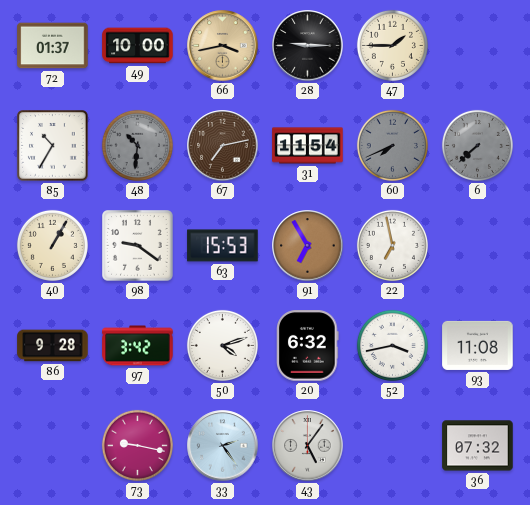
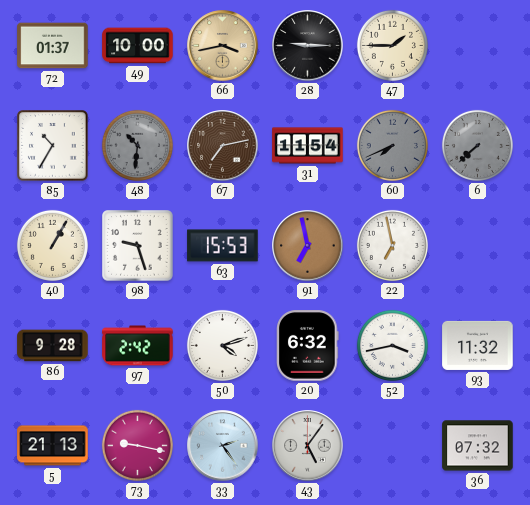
98: 9:21 -> 9:27 (138, 246)
91: 6:55 -> 6:58 (308, 246)
97: 3:42 -> 2:42 (138, 346)
93: 11:08 -> 11:32 (478, 345)
5: none -> 21:13 (53, 446)
